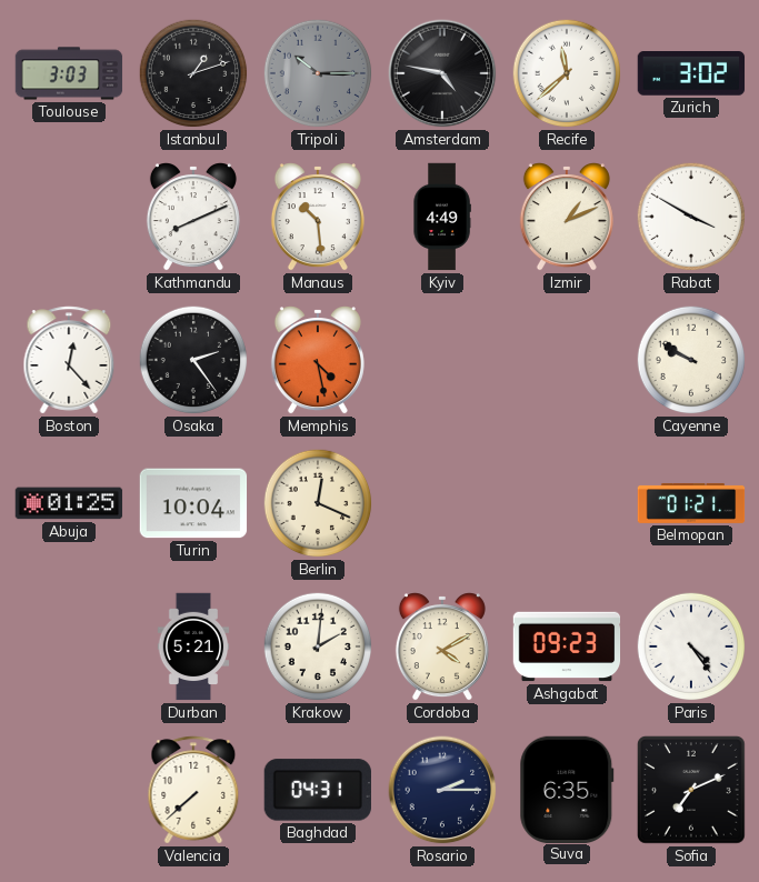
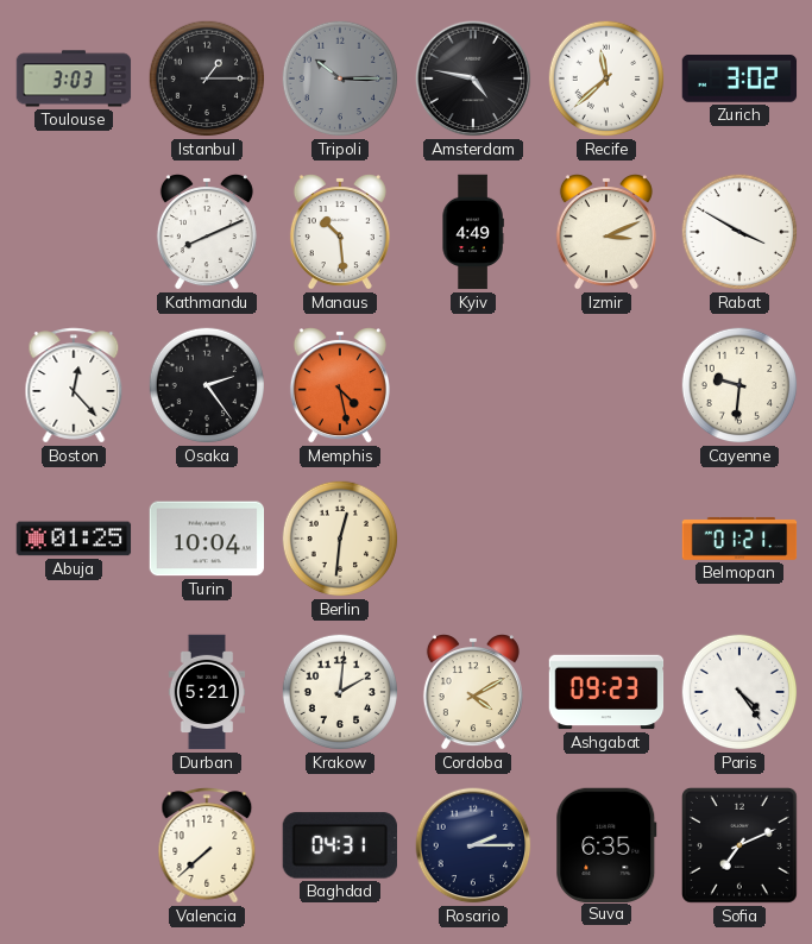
Istanbul: 1:12 -> 1:15 (207, 78)
Izmir: 1:11 -> 3:11 (606, 232)
Cayenne: 9:50 -> 9:31 (739, 385)
Berlin: 12:19 -> 12:31 (340, 539)
